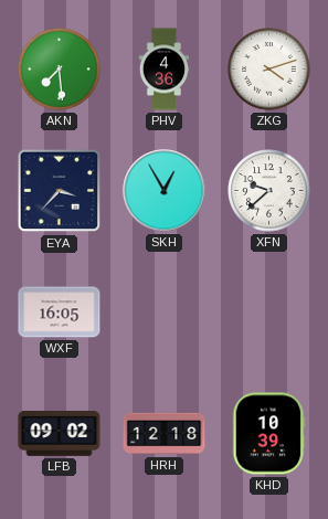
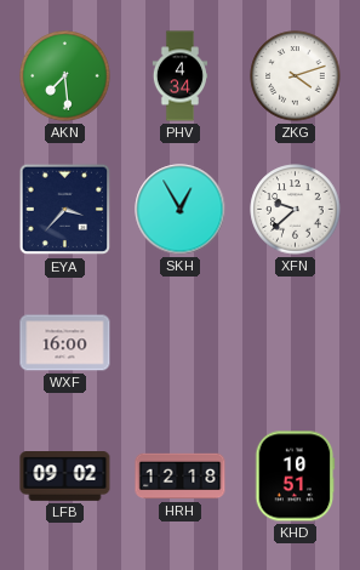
PHV: 4:36 -> 4:34 (181, 76)
WXF: 16:05 -> 16:00 (65, 343)
KHD: 10:39 -> 10:51 (295, 477)
